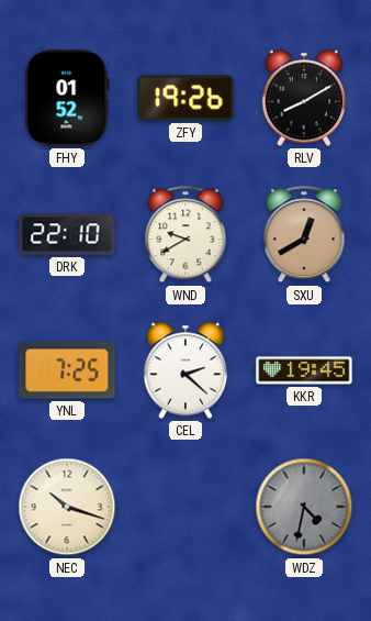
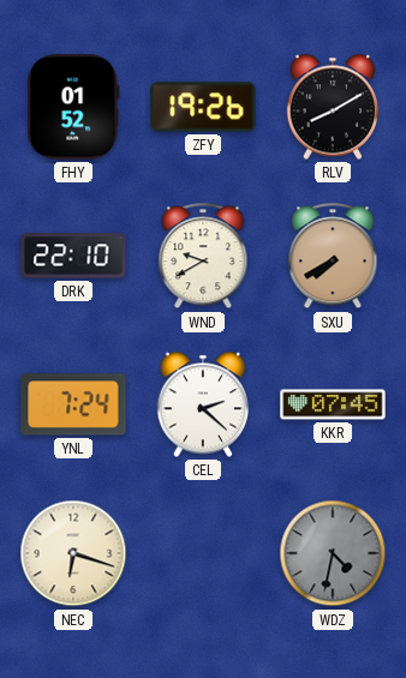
SXU: 12:40 -> 7:40 (333, 257)
YNL: 7:25 -> 7:24 (73, 404)
KKR: 19:45 -> 07:45 (333, 404)
NEC: 10:18 -> 6:18 (73, 553)
